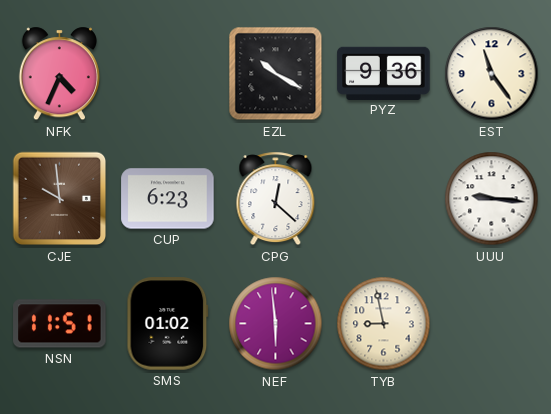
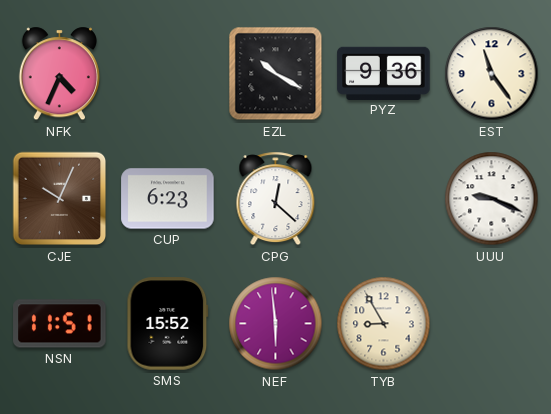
CJE: 9:59 -> 10:04 (60, 199)
UUU: 9:16 -> 9:19 (492, 199)
SMS: 01:02 -> 15:52 (168, 324)
TYB: 8:58 -> 8:55 (384, 324)
